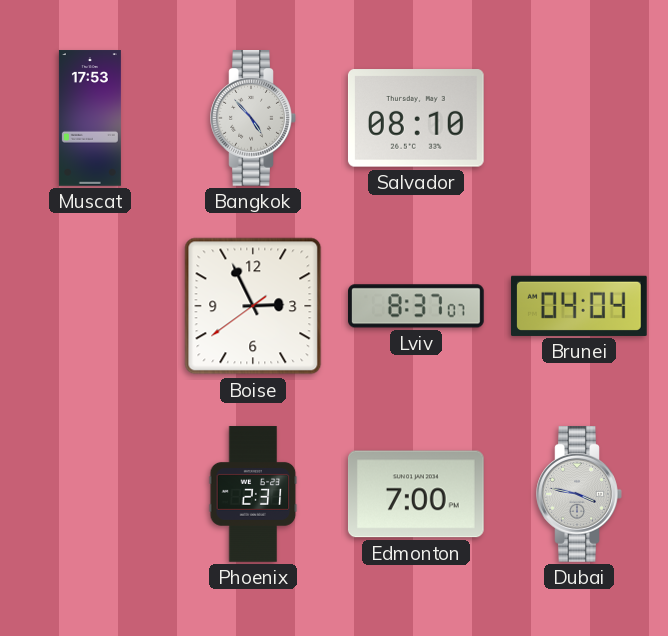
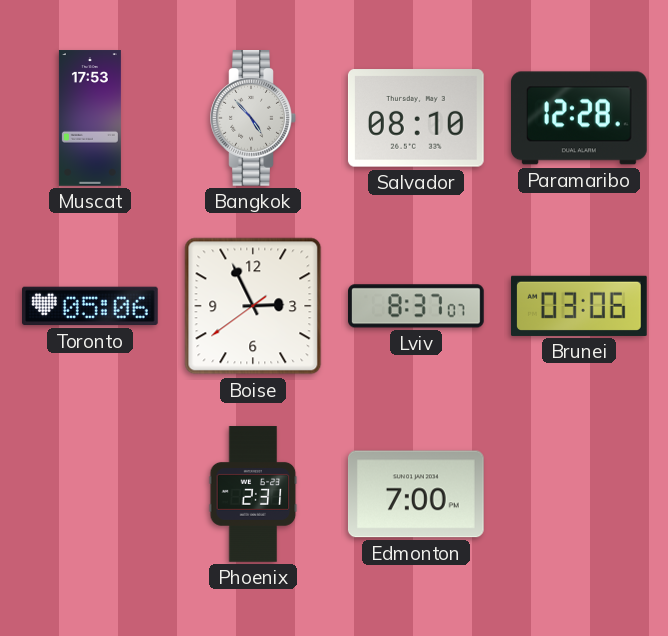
Paramaribo: none -> 12:28 (580, 118)
Toronto: none -> 05:06 (91, 306)
Brunei: 04:04 -> 03:06 (580, 306)
Dubai: 3:47 -> none (579, 495)
